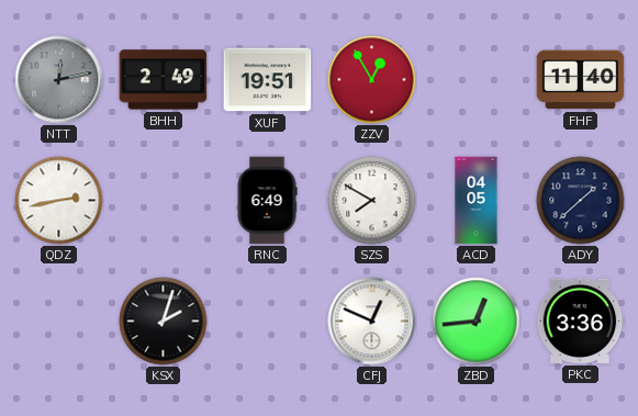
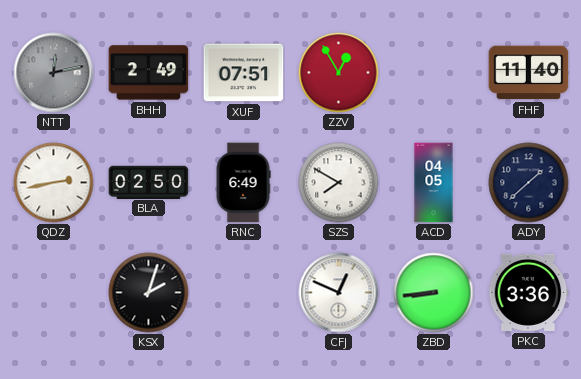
XUF: 19:51 -> 07:51 (244, 73)
BLA: none -> 02:50 (149, 182)
ZBD: 12:44 -> 8:44 (434, 293)
